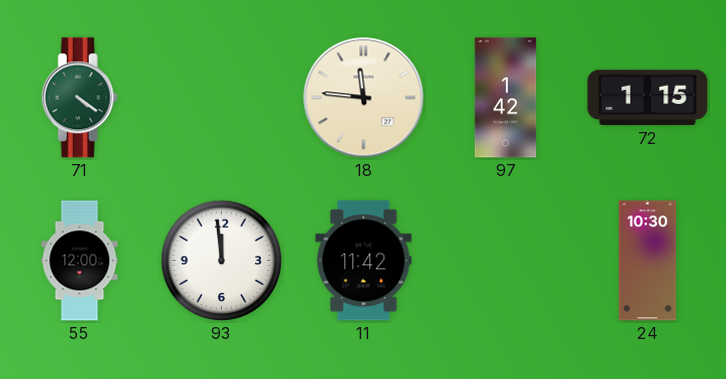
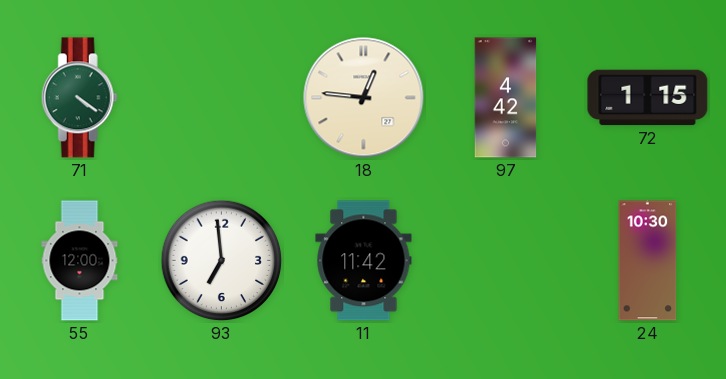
18: 11:46 -> 12:46 (364, 98)
97: 1:42 -> 4:42 (506, 98)
93: 11:59 -> 6:59 (222, 261)
